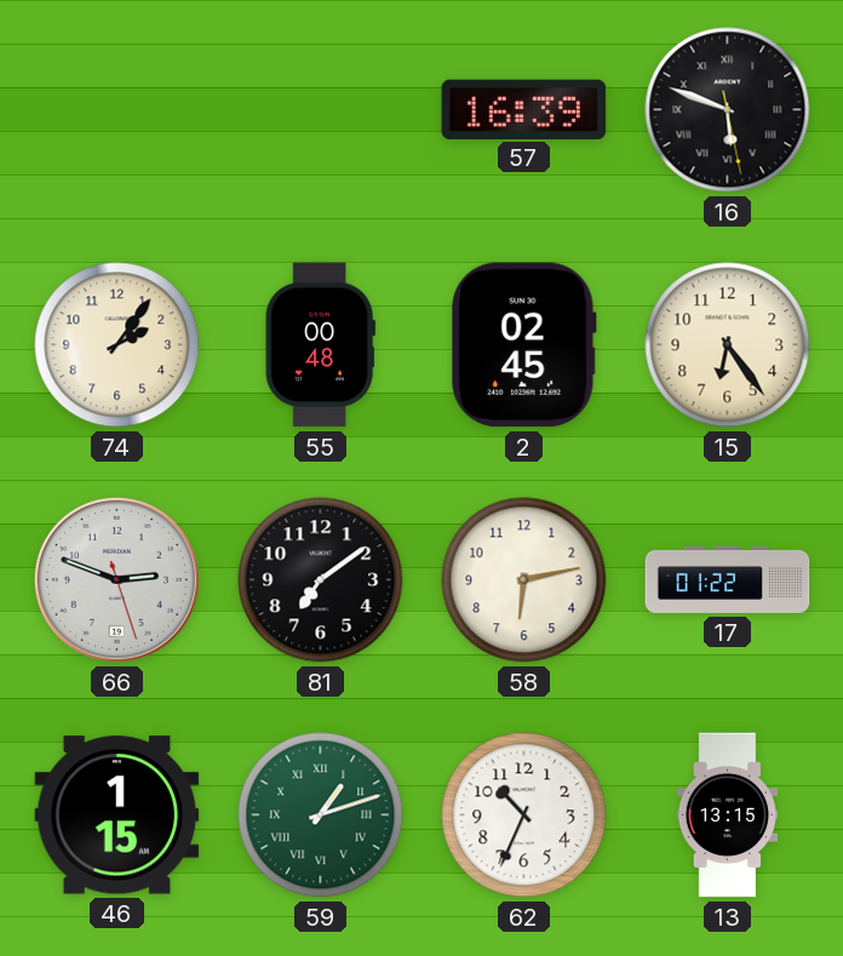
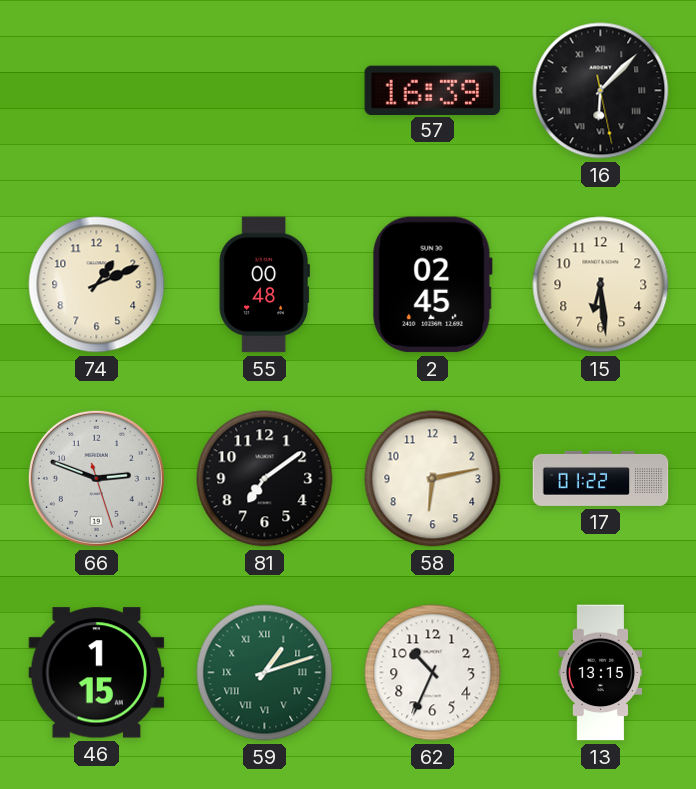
16: 5:48 -> 6:07 (601, 91)
74: 2:06 -> 1:11 (97, 285)
15: 6:24 -> 6:29 (601, 285)
